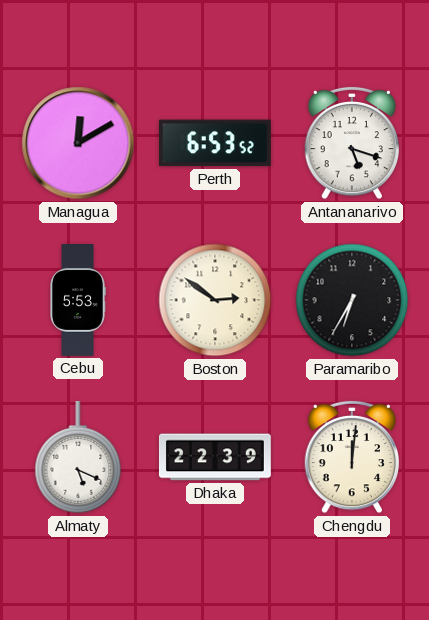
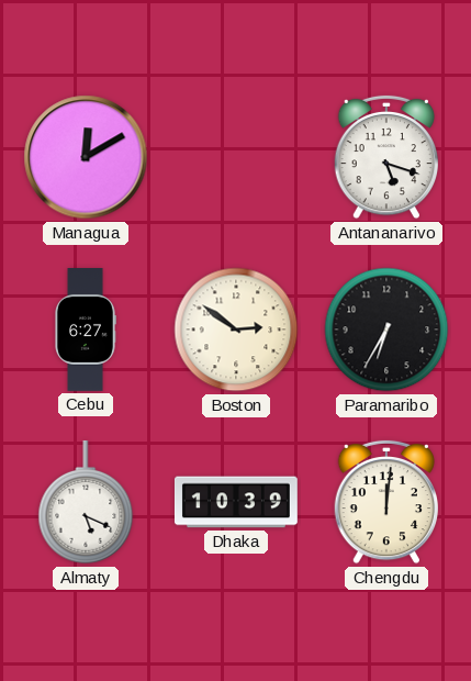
Perth: 6:53 -> none (215, 143)
Cebu: 5:53 -> 6:27 (86, 331)
Dhaka: 22:39 -> 10:39 (236, 502)
